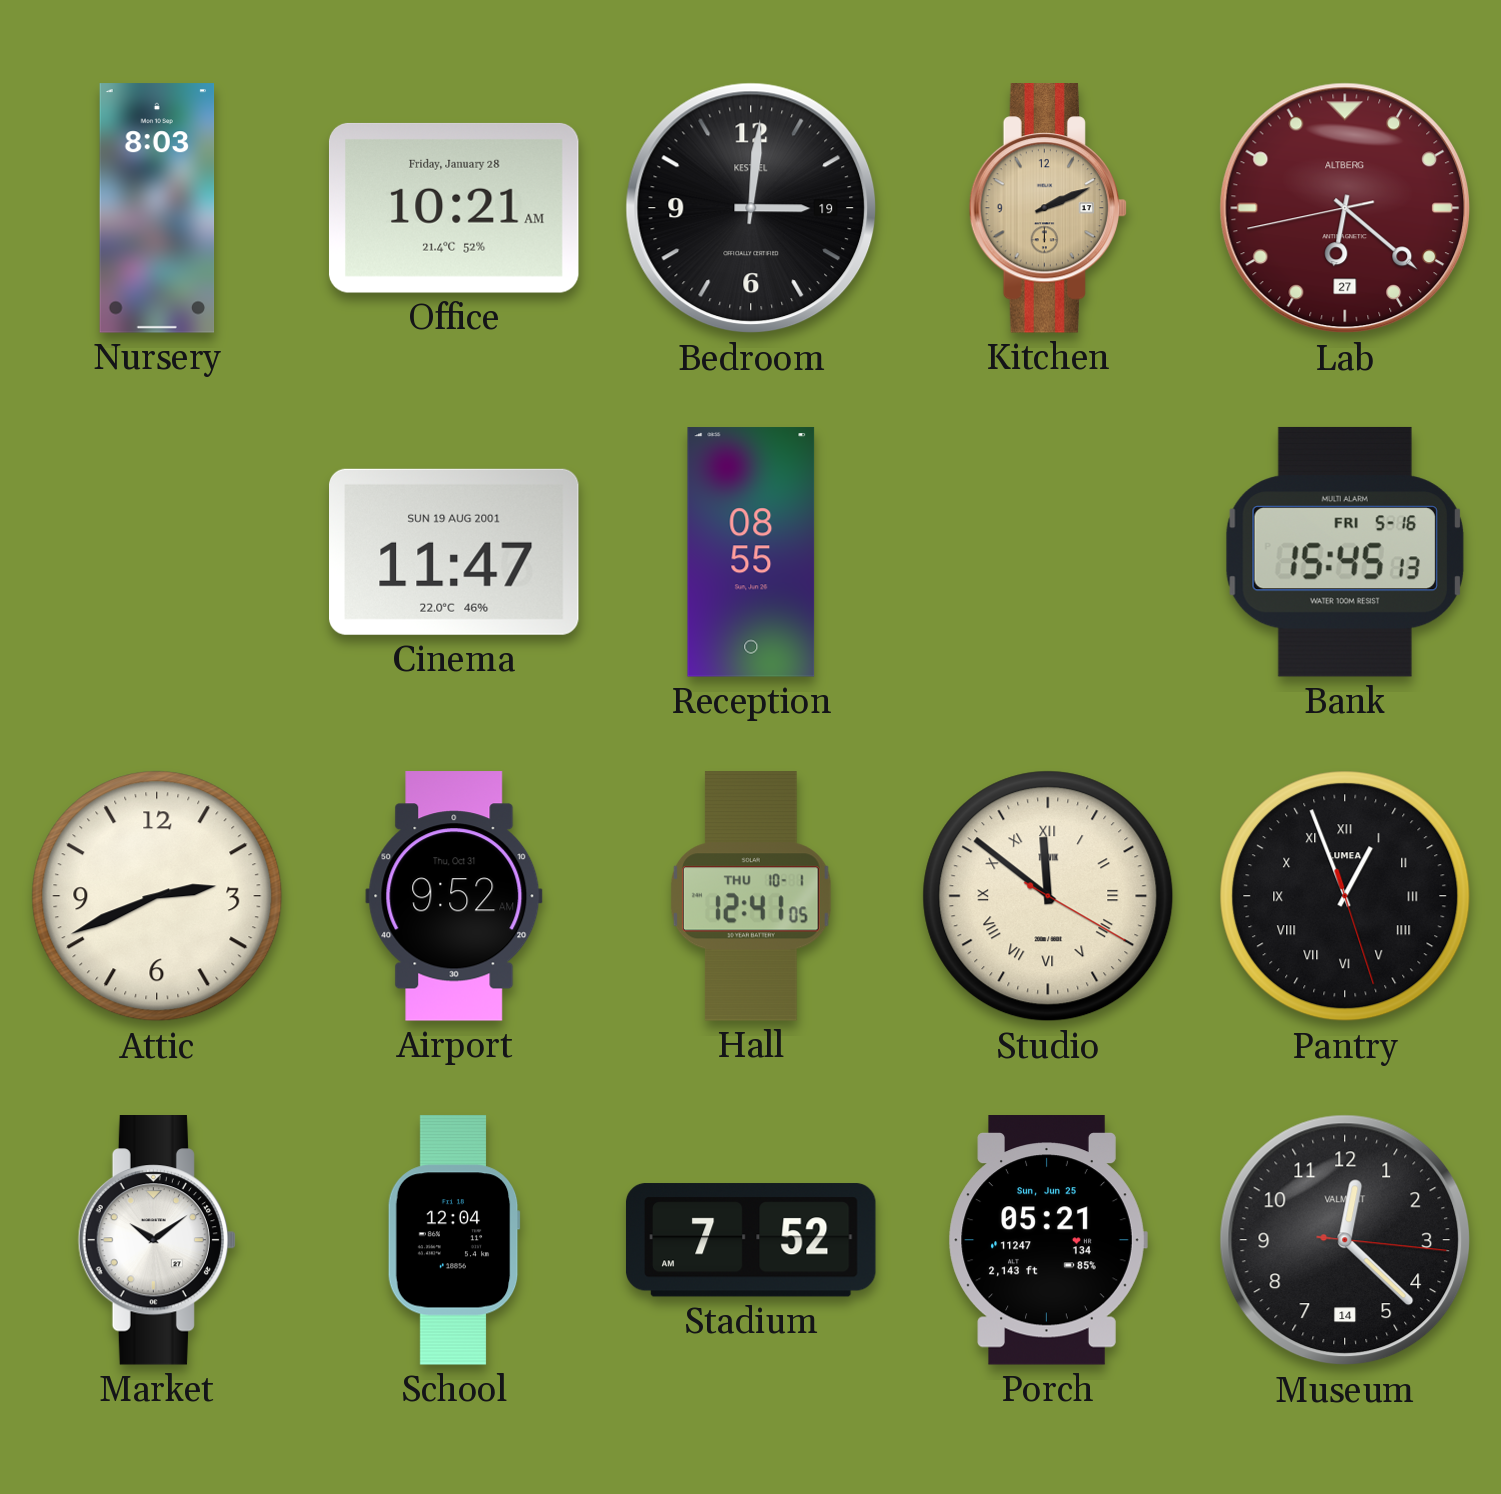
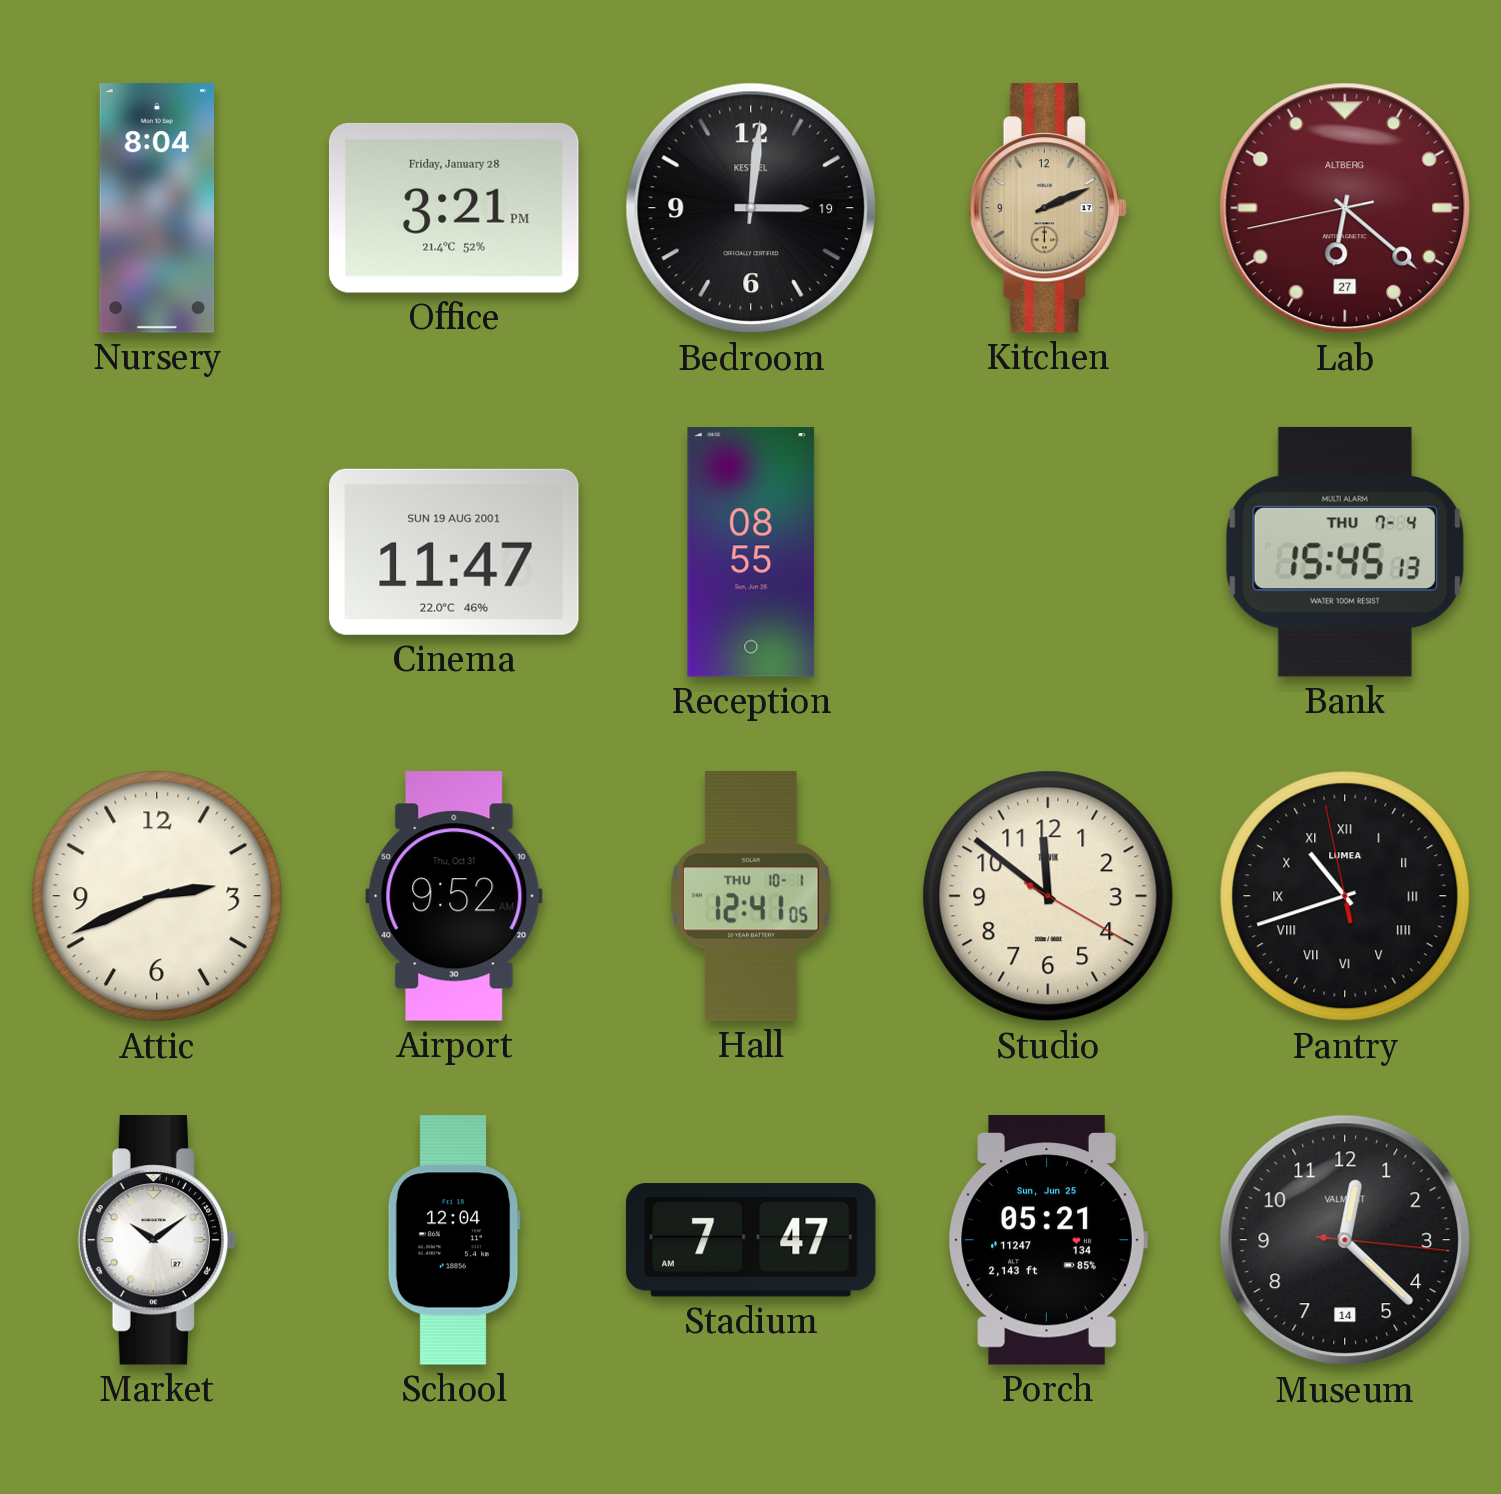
Nursery: 8:03 -> 8:04 (157, 208)
Office: 10:21 -> 3:21 (454, 208)
Bank date: FRI 5-16 -> THU 7-4 (1345, 552)
Studio numerals: Roman -> Arabic (1048, 896)
Pantry: 12:56 -> 10:41 (1345, 896)
Stadium: 7:52 -> 7:47 (751, 1240)
